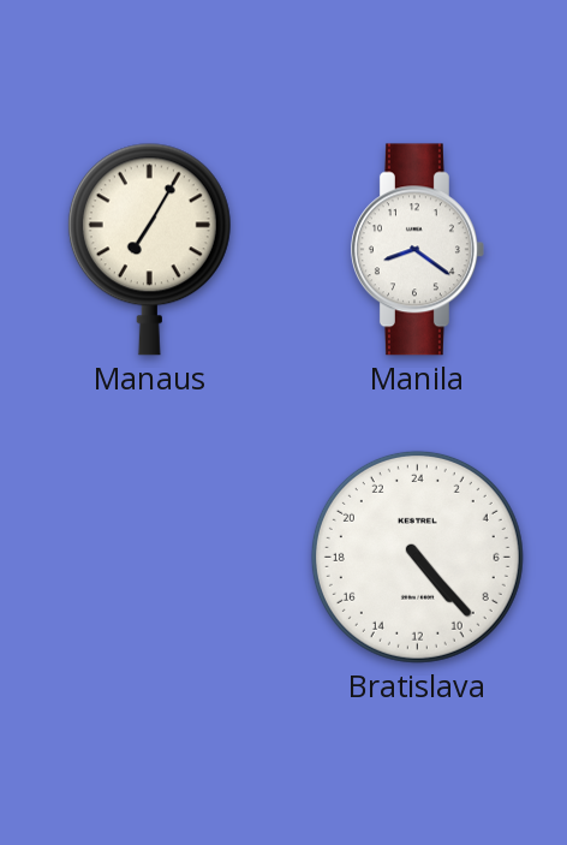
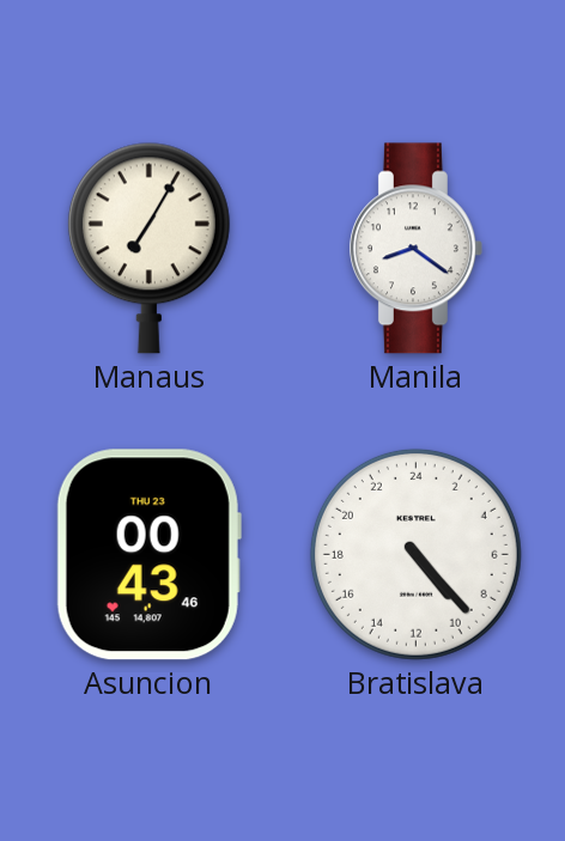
Asuncion: none -> 00:43 (148, 555)
